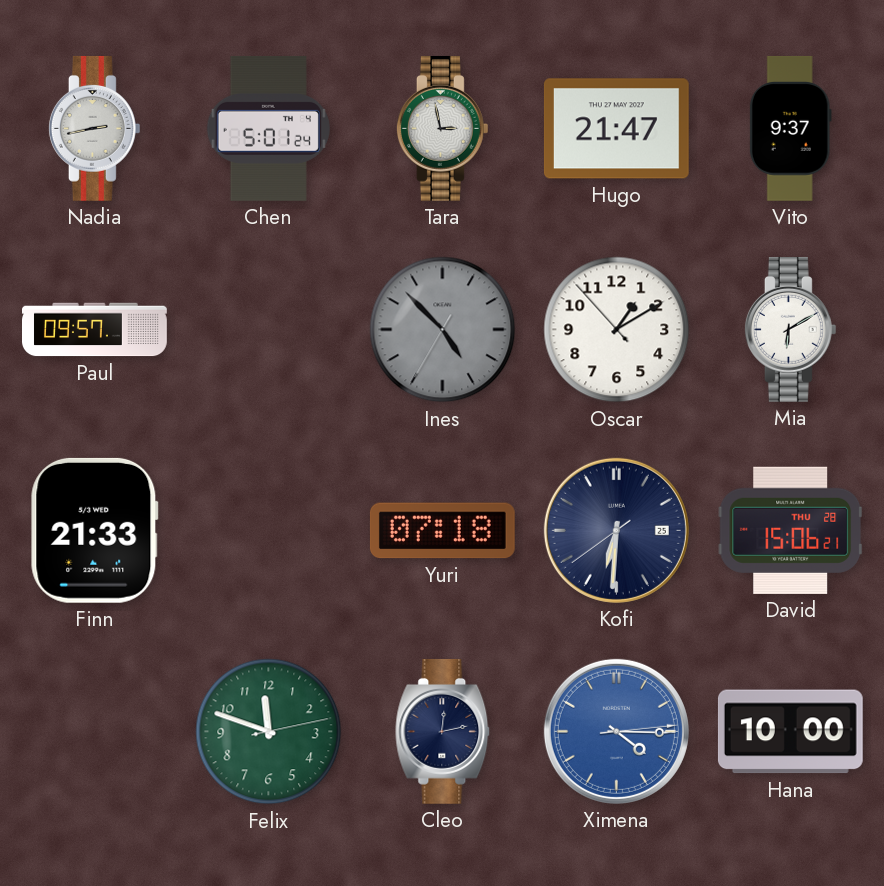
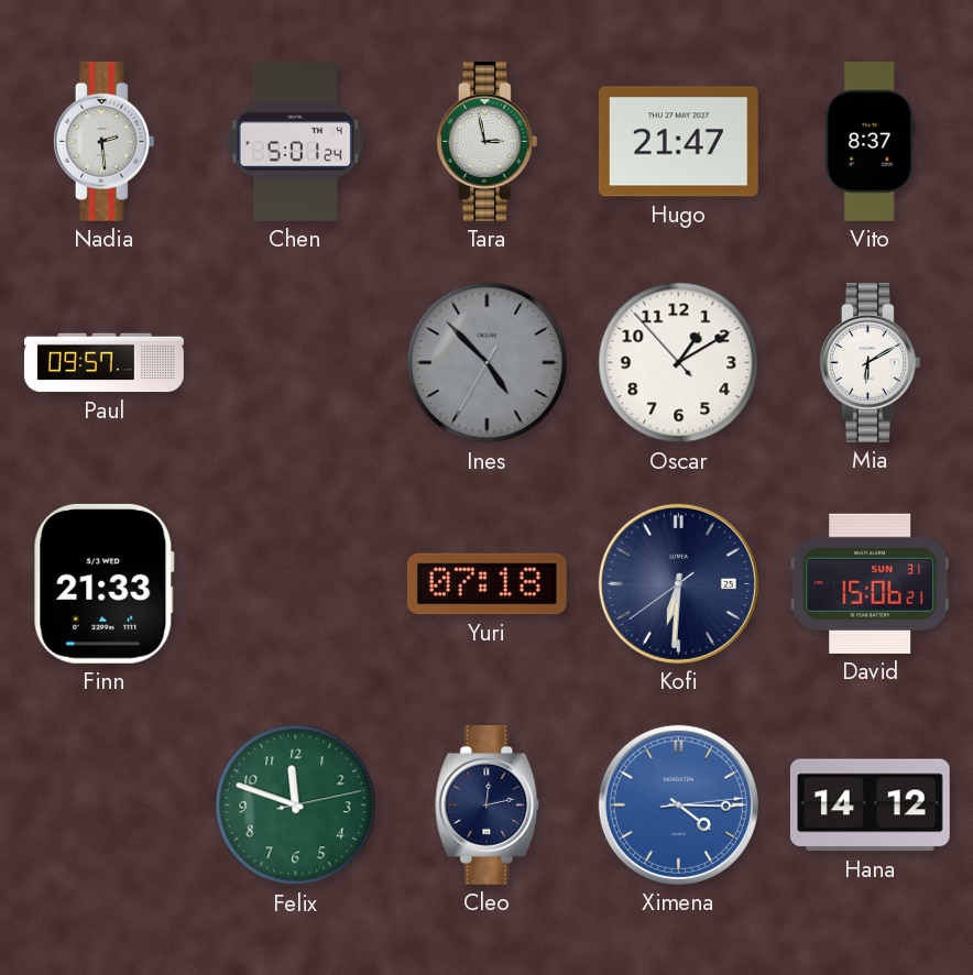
Nadia: 2:43 -> 2:29 (103, 141)
Vito: 9:37 -> 8:37 (870, 141)
David date: THU 28 -> SUN 31 (871, 583)
Hana: 10:00 -> 14:12 (870, 806)
